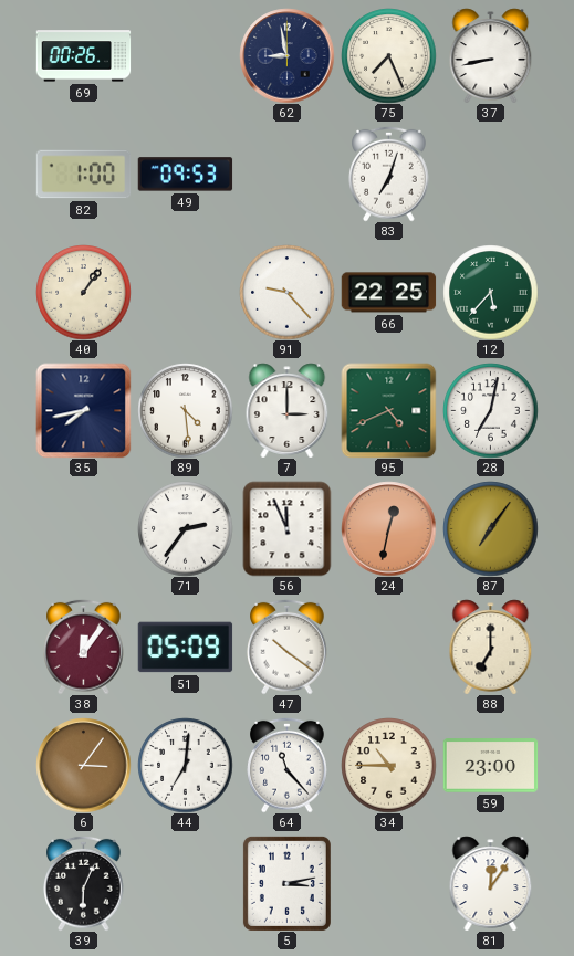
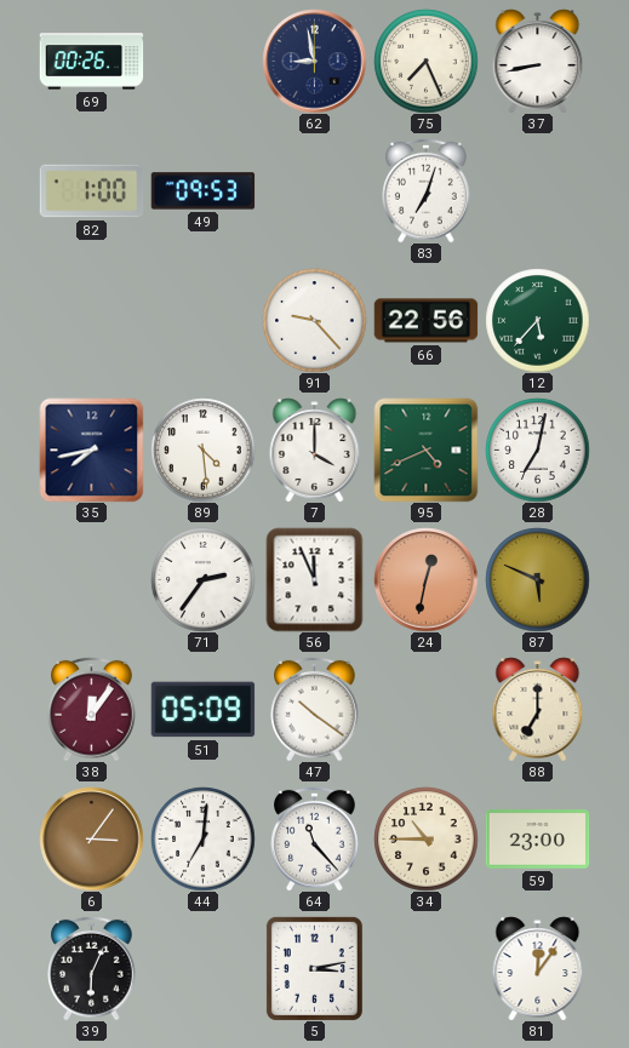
40: 1:06 -> none (83, 292)
66: 22:25 -> 22:56 (425, 321)
7: 3:00 -> 4:00 (315, 449)
87: 7:06 -> 5:49 (537, 579)
